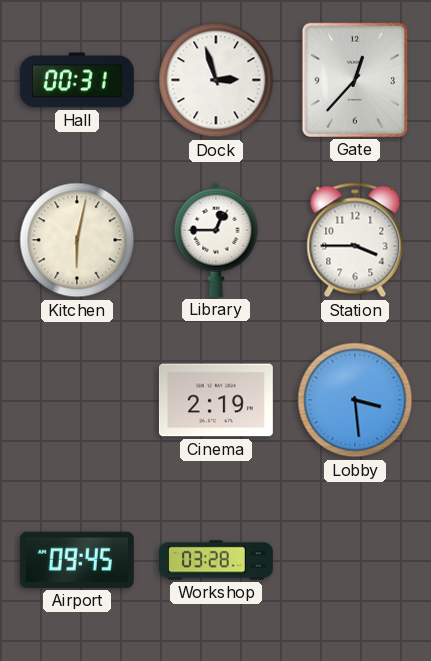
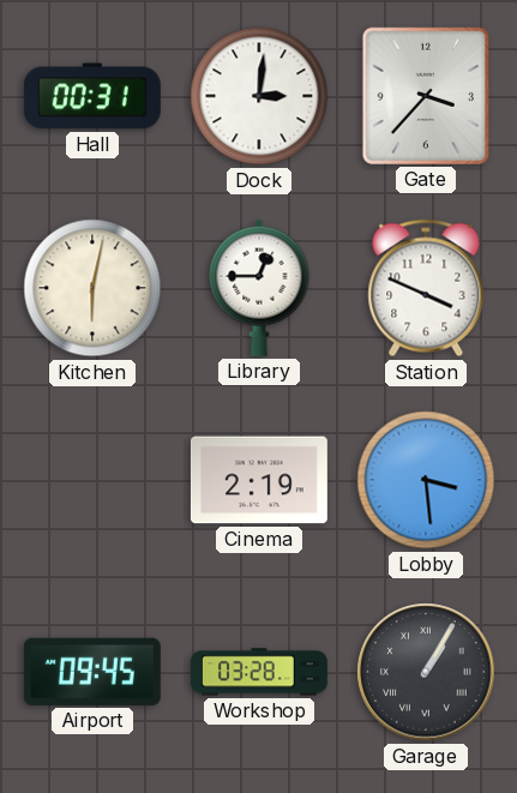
Dock: 2:57 -> 3:01 (259, 96)
Gate: 12:37 -> 3:37 (426, 96)
Station: 3:45 -> 3:49 (426, 288)
Garage: none -> 1:05 (426, 672)
